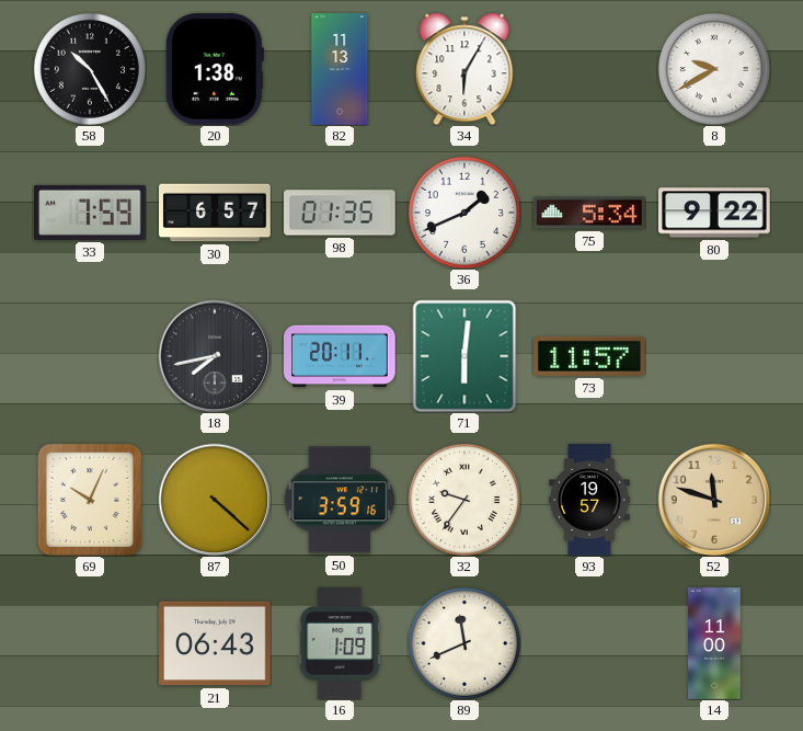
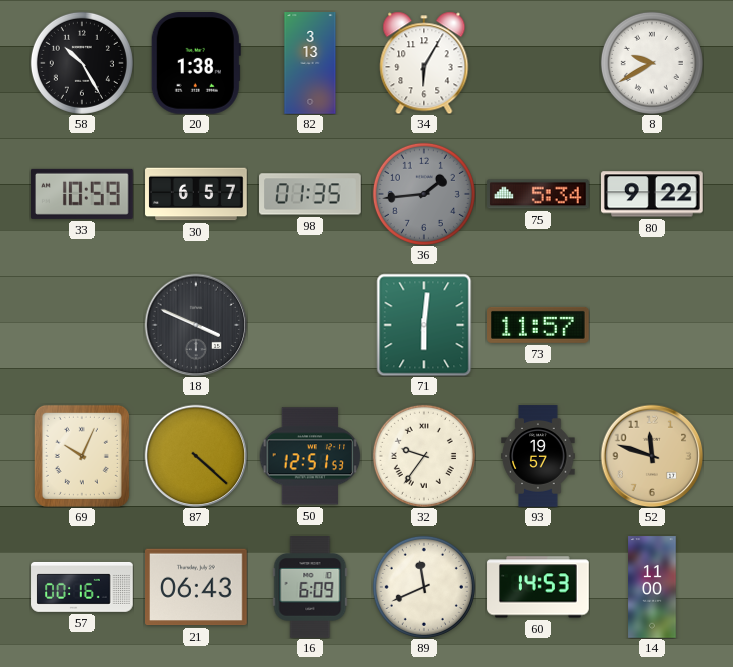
82: 11:13 -> 3:13 (310, 63)
33: 7:59 -> 10:59 (83, 194)
36: 1:41 -> 1:44 (424, 194)
36 dial: white -> grey (424, 194)
18: 7:43 -> 3:49 (196, 325)
39: 20:11 -> none (340, 356)
50: 3:59 -> 12:51 (310, 456)
57: none -> 00:16 (82, 587)
16: 1:09 -> 6:09 (310, 587)
60: none -> 14:53 (538, 587)
